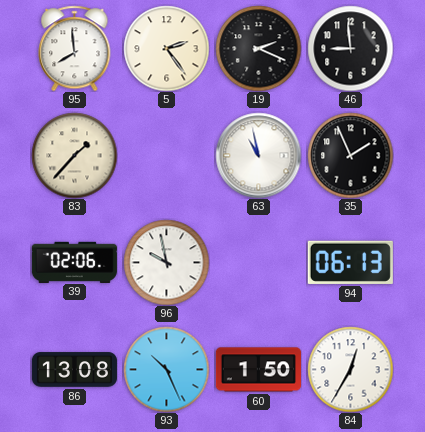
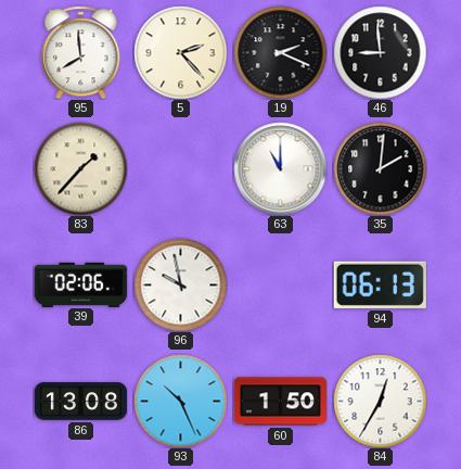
5: 2:24 -> 2:23 (180, 52)
63: 10:58 -> 11:00 (280, 168)
35: 1:56 -> 2:01 (380, 168)
